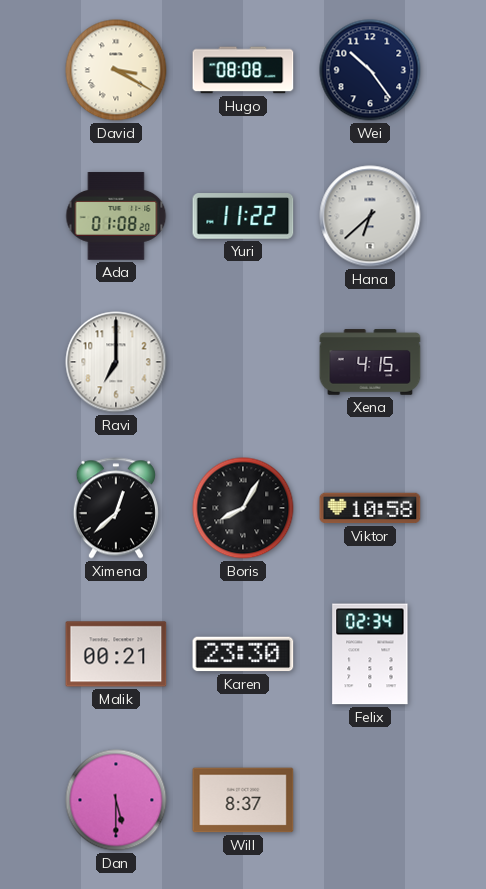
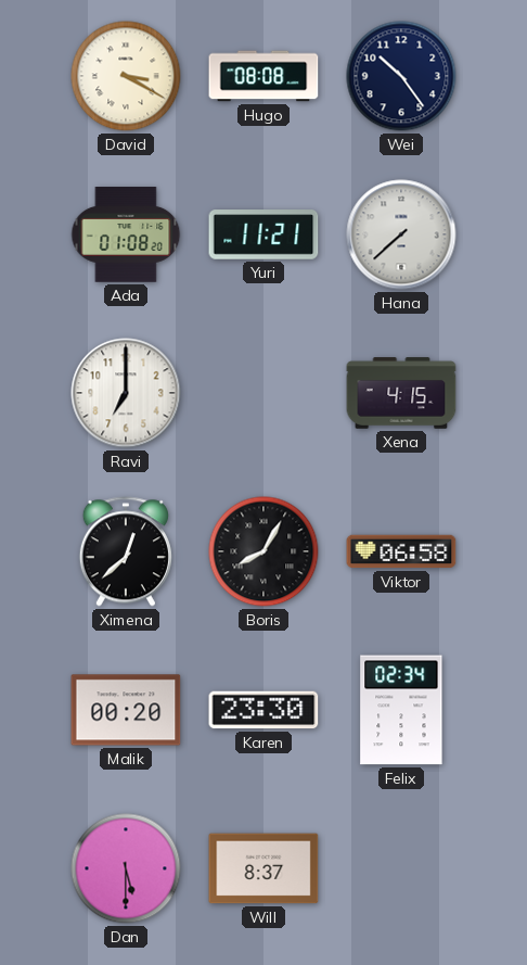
Yuri: 11:22 -> 11:21 (263, 234)
Hana: 6:38 -> 7:38 (401, 234)
Viktor: 10:58 -> 06:58 (401, 551)
Malik: 00:21 -> 00:20 (126, 710)
